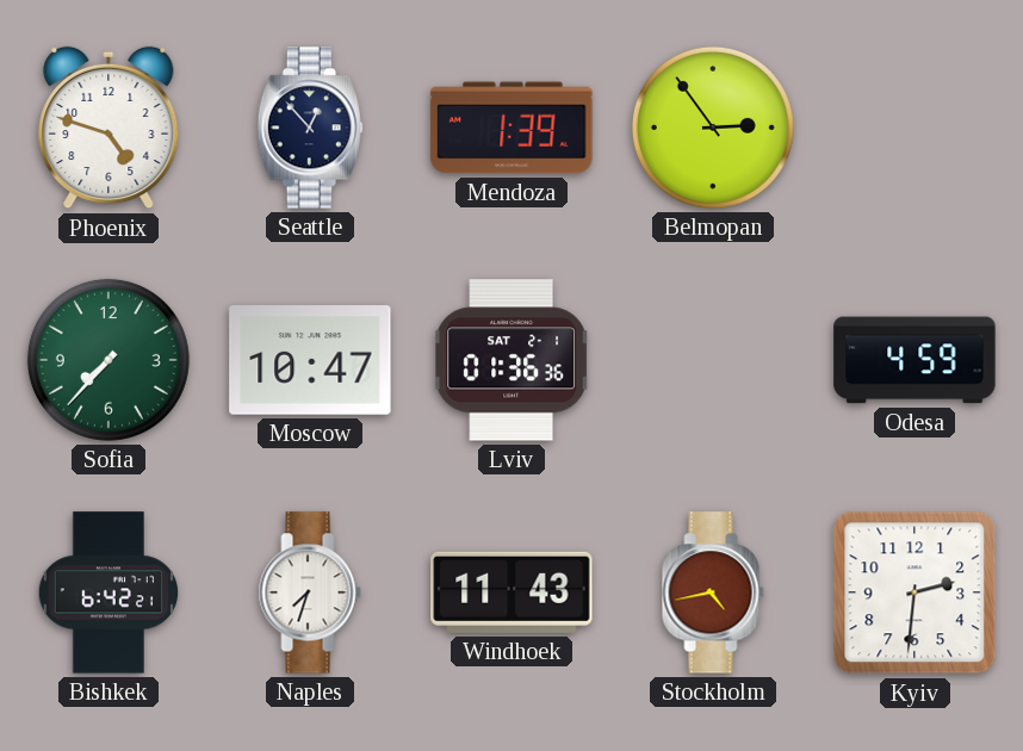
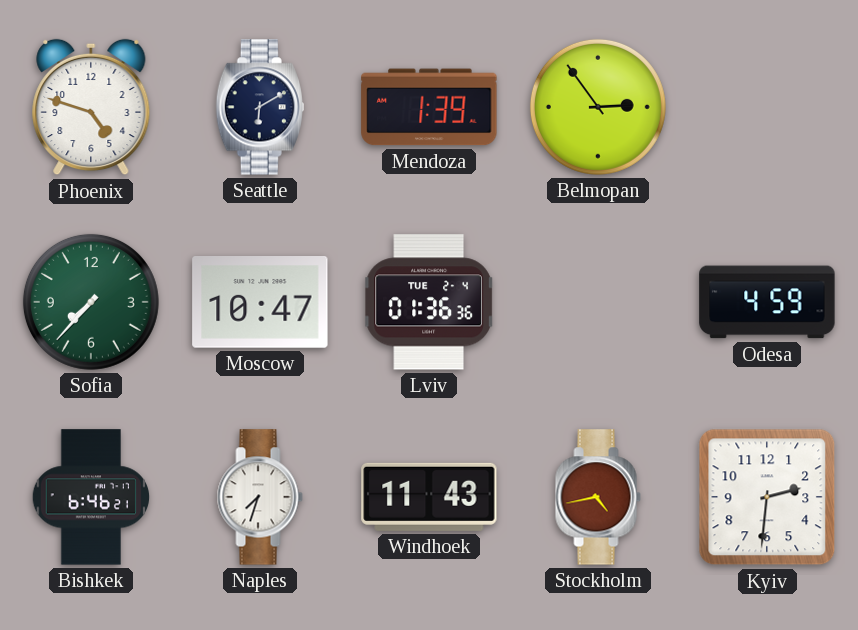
Seattle: 12:53 -> 6:10 (259, 107)
Lviv date: SAT 2-1 -> TUE 2-4 (429, 302)
Bishkek: 6:42 -> 6:46 (90, 497)
